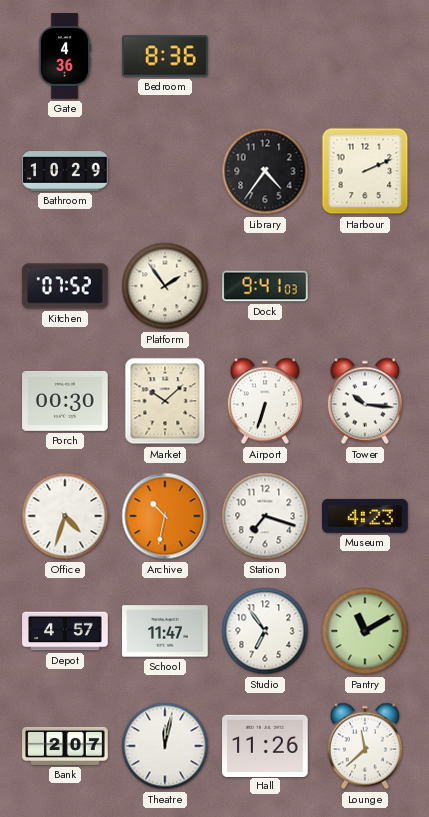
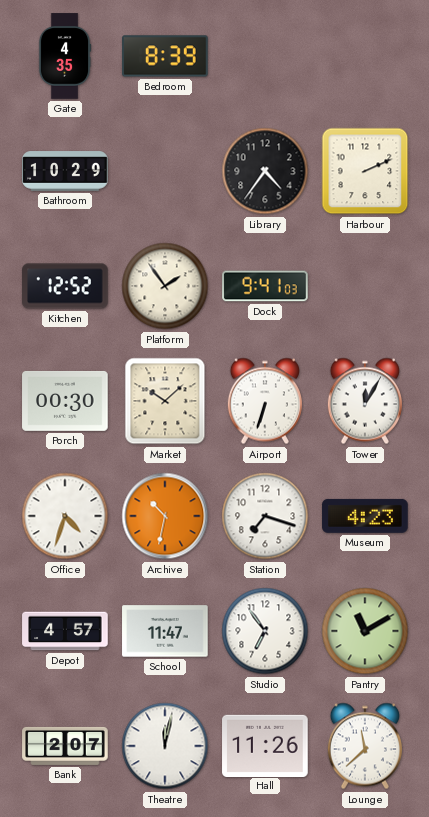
Gate: 4:36 -> 4:35 (65, 56)
Bedroom: 8:36 -> 8:39 (165, 56)
Kitchen: 07:52 -> 12:52 (65, 286)
Tower: 10:16 -> 12:05 (365, 401)
